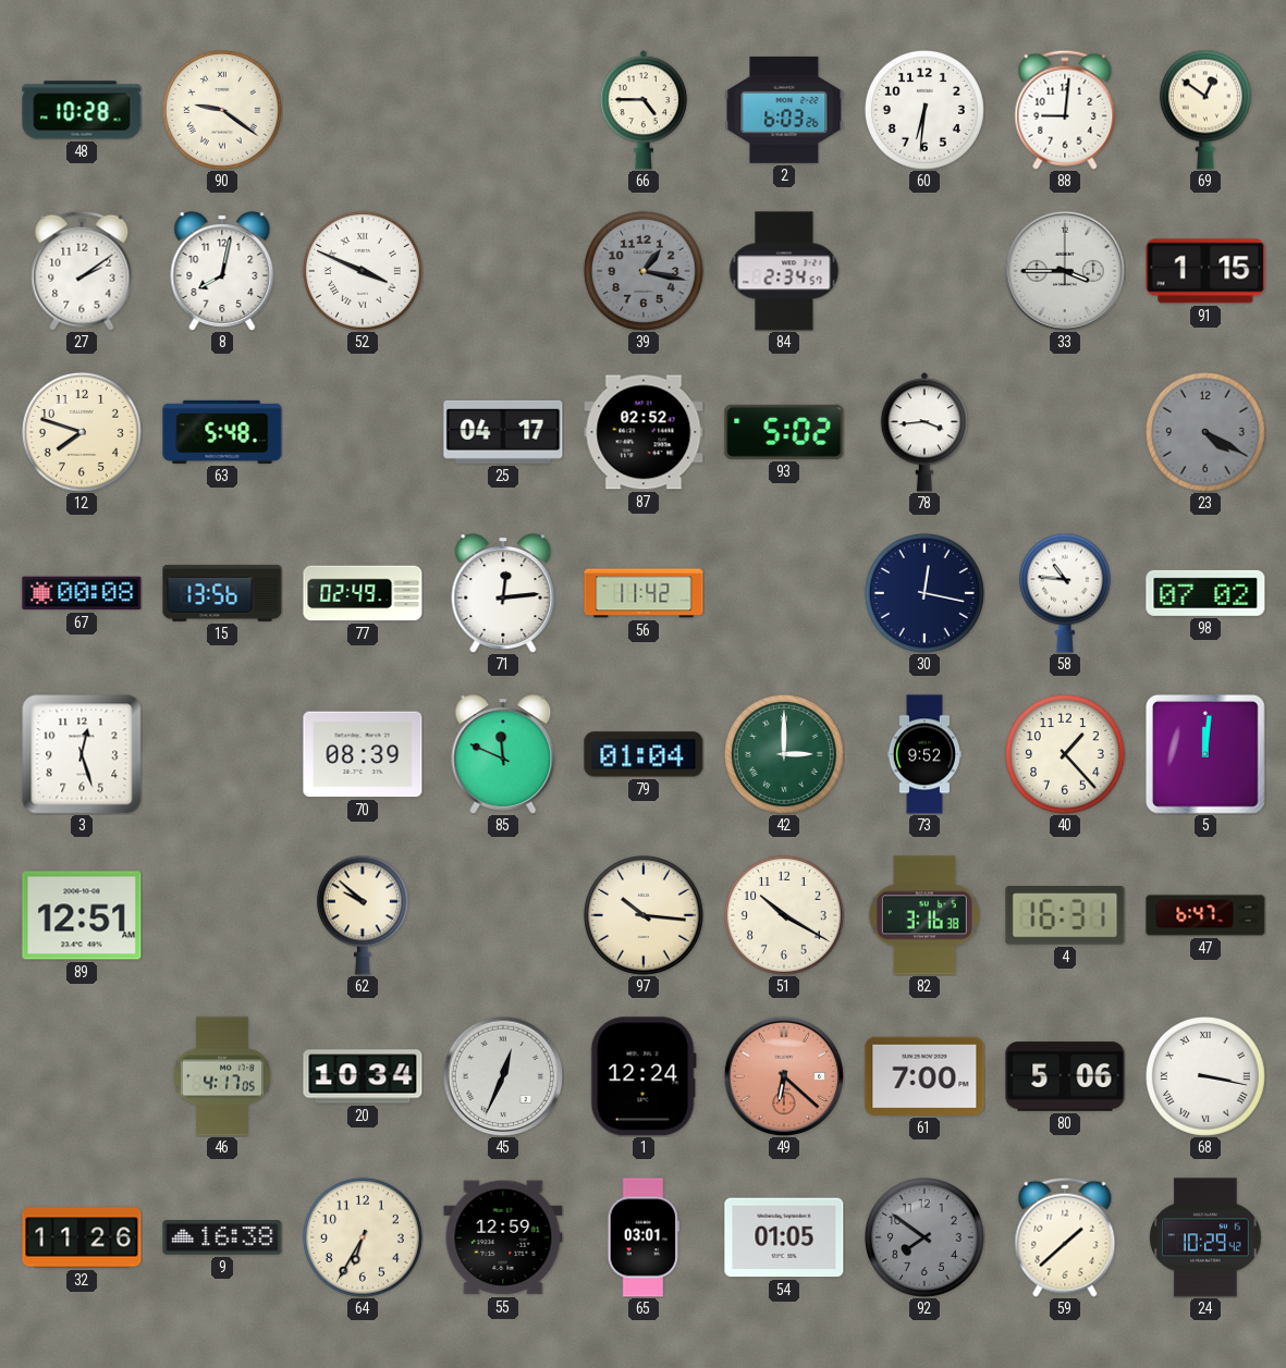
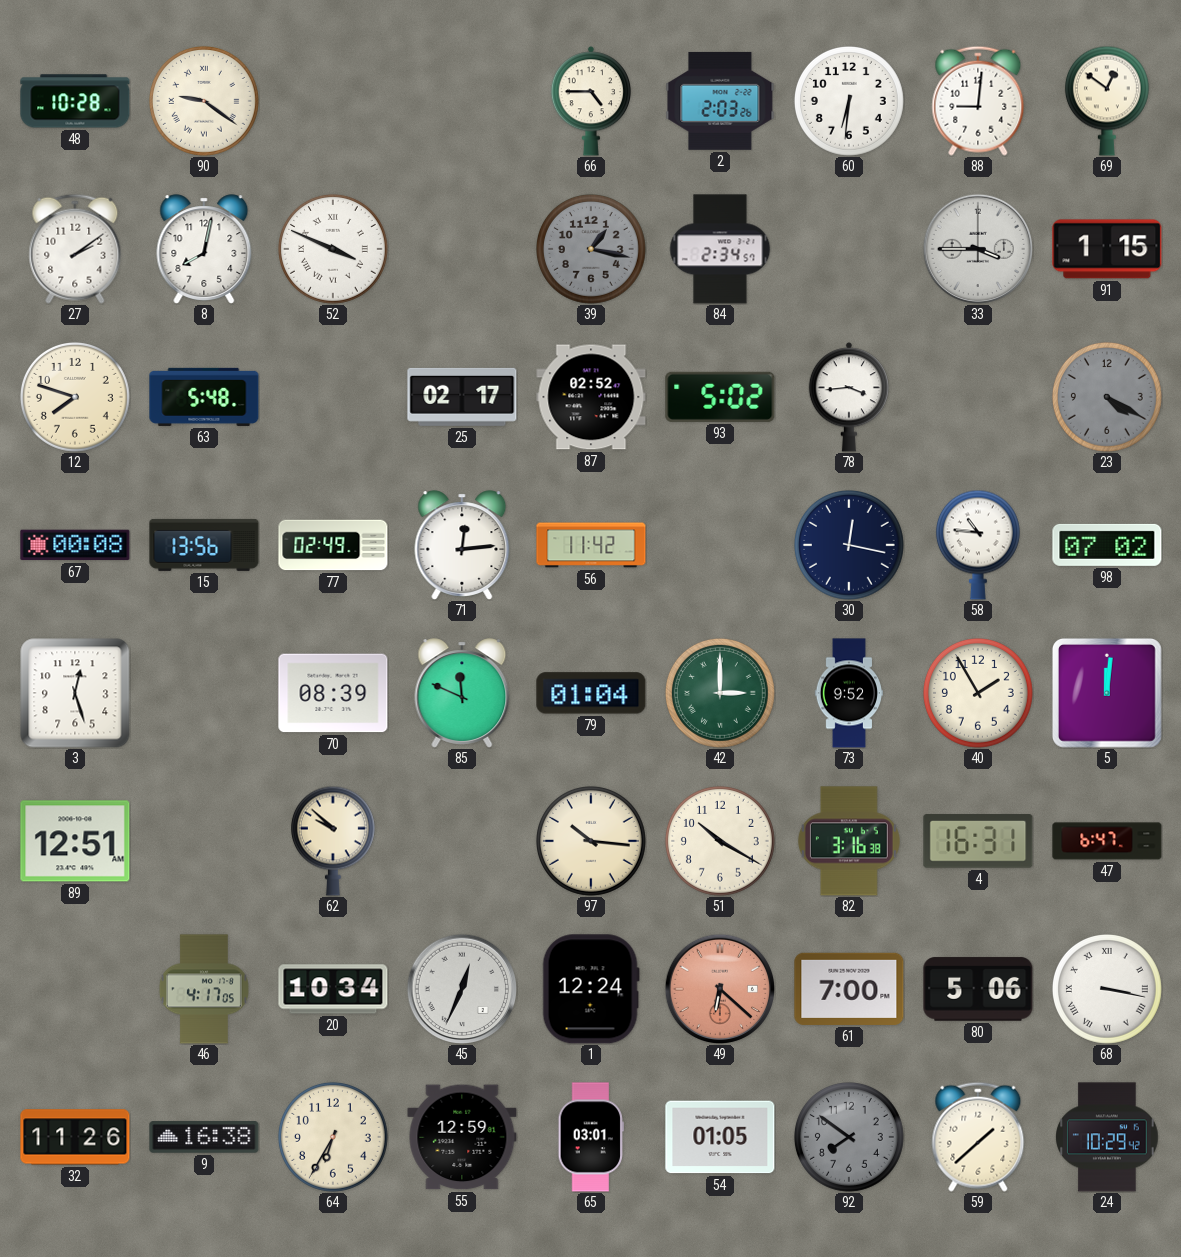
2: 6:03 -> 2:03 (720, 101)
25: 04:17 -> 02:17 (462, 397)
40: 1:23 -> 1:55 (978, 693)
